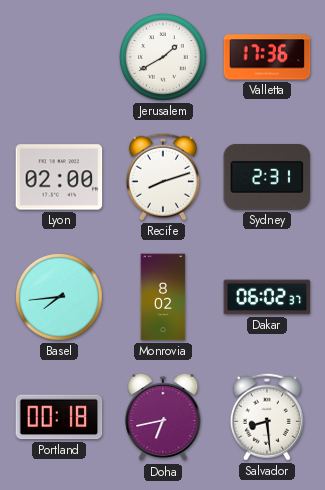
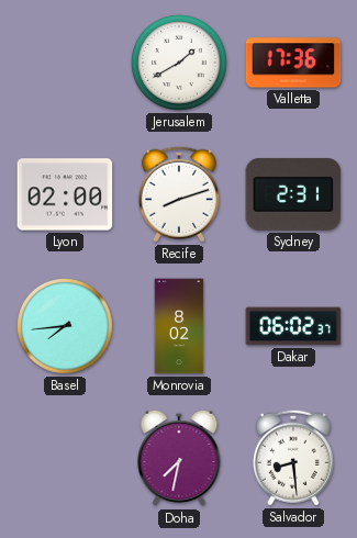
Portland: 00:18 -> none (59, 417)
Doha: 6:43 -> 7:32 (179, 458)
